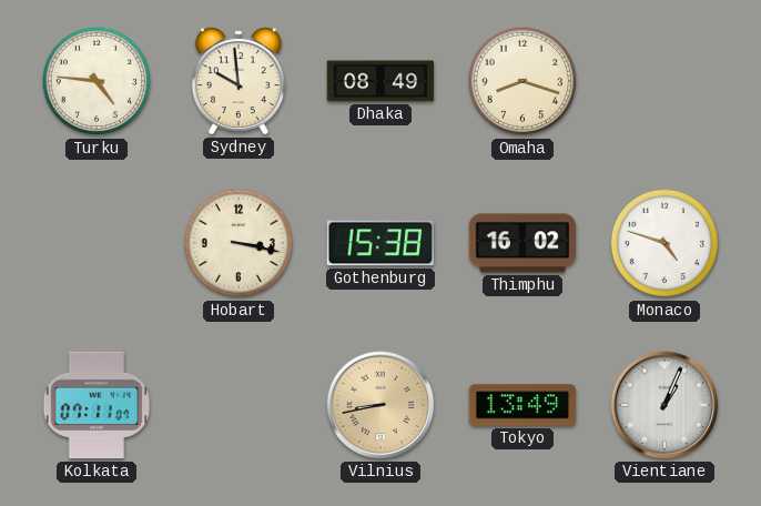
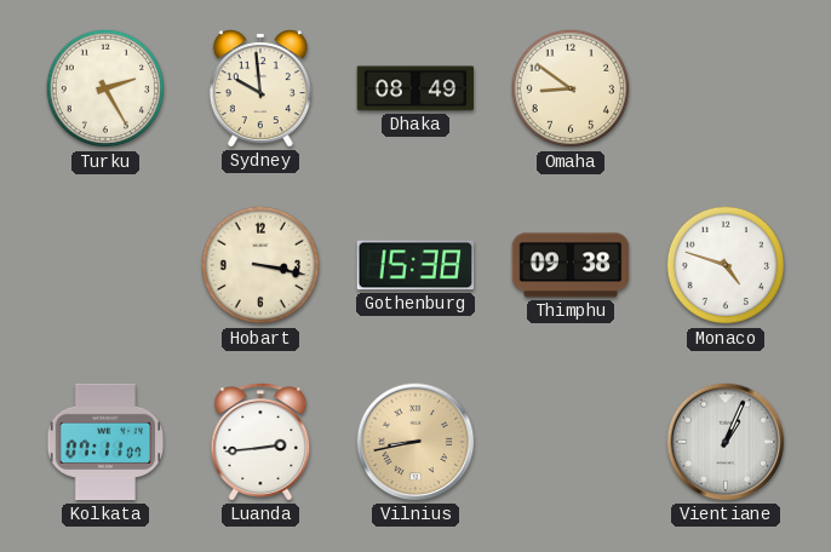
Turku: 4:46 -> 2:25 (105, 88)
Omaha: 8:18 -> 8:51 (571, 88)
Thimphu: 16:02 -> 09:38 (571, 265)
Luanda: none -> 2:44 (260, 442)
Tokyo: 13:49 -> none (522, 405)
